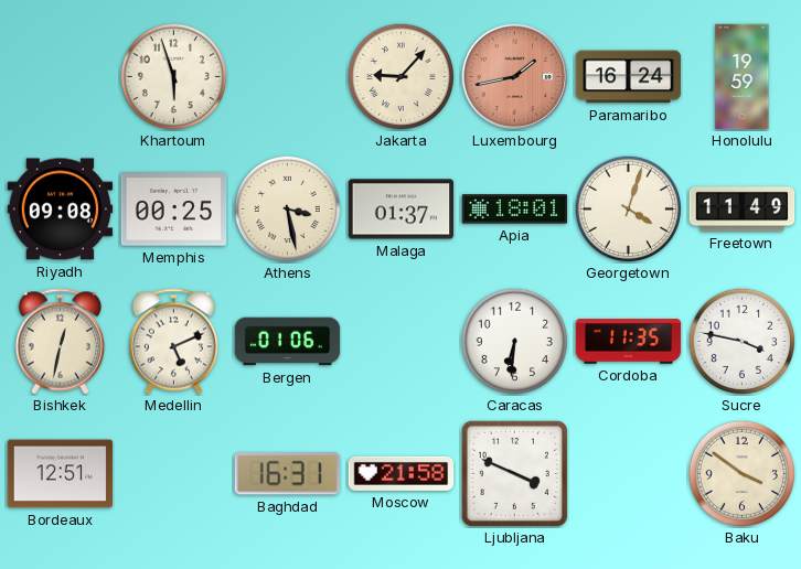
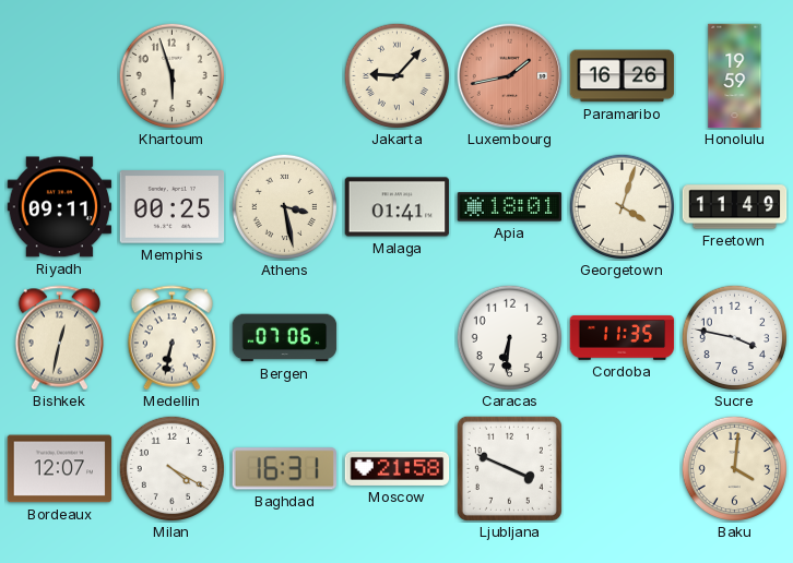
Paramaribo: 16:24 -> 16:26 (623, 76)
Riyadh: 09:08 -> 09:11 (60, 207)
Malaga: 01:37 -> 01:41 (398, 207)
Medellin: 5:11 -> 6:32 (171, 338)
Bergen: 01:06 -> 07:06 (285, 338)
Bordeaux: 12:51 -> 12:07 (60, 469)
Milan: none -> 4:20 (171, 468)
Baku: 3:51 -> 4:01 (734, 468)
